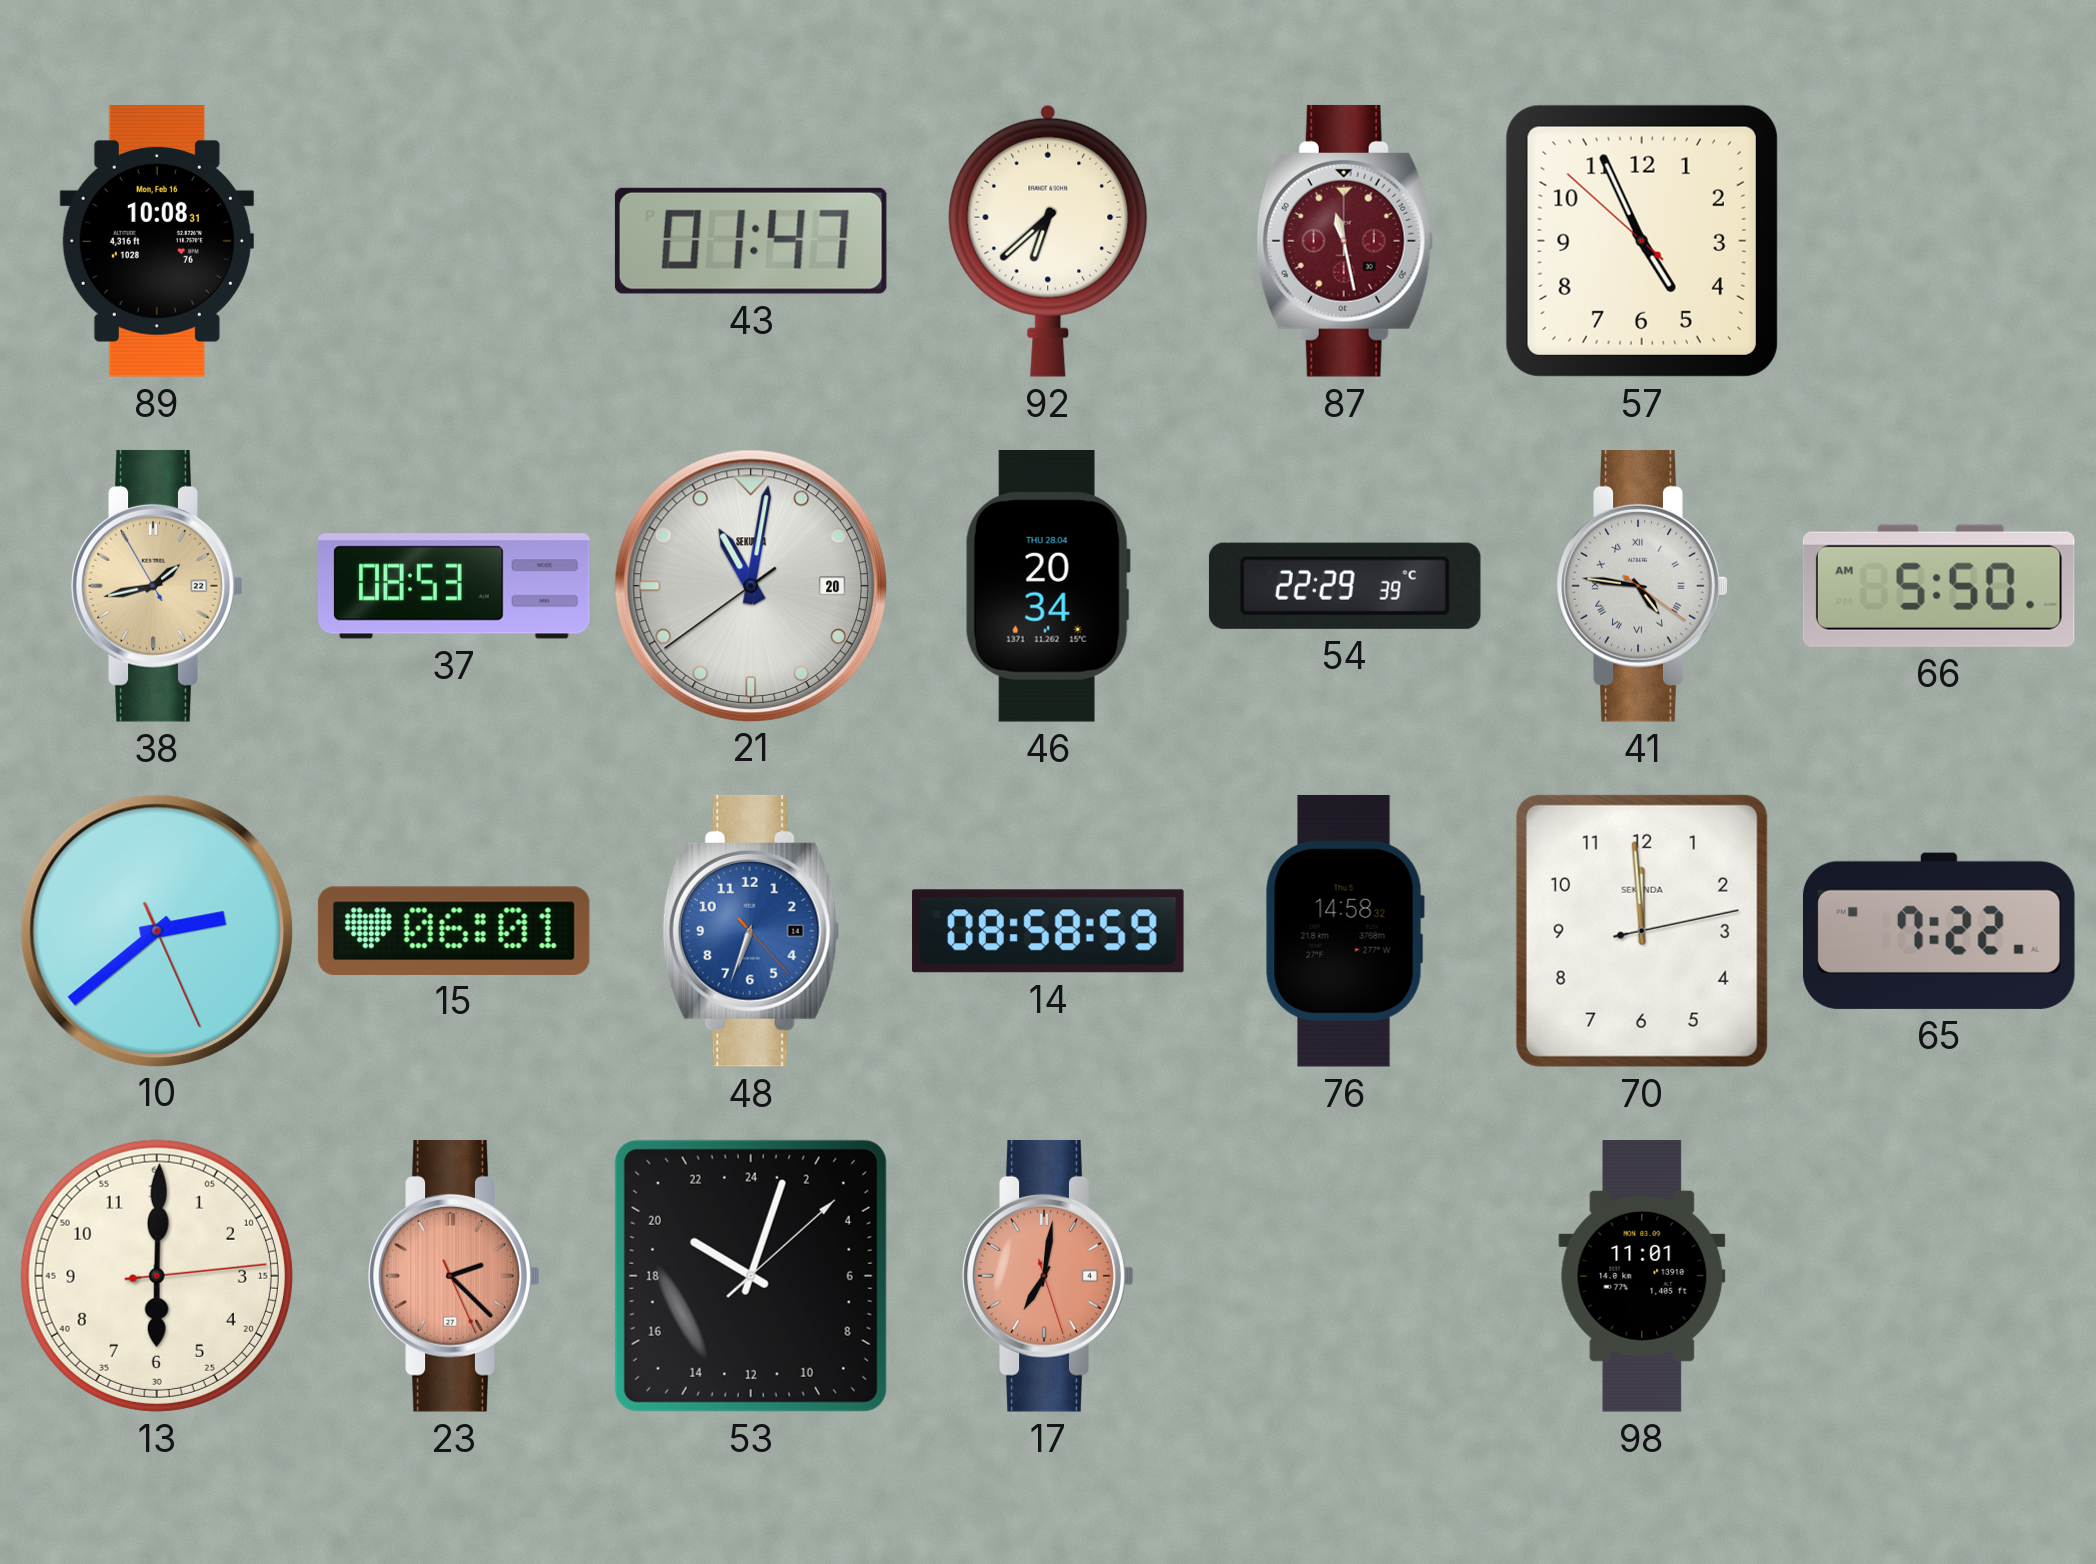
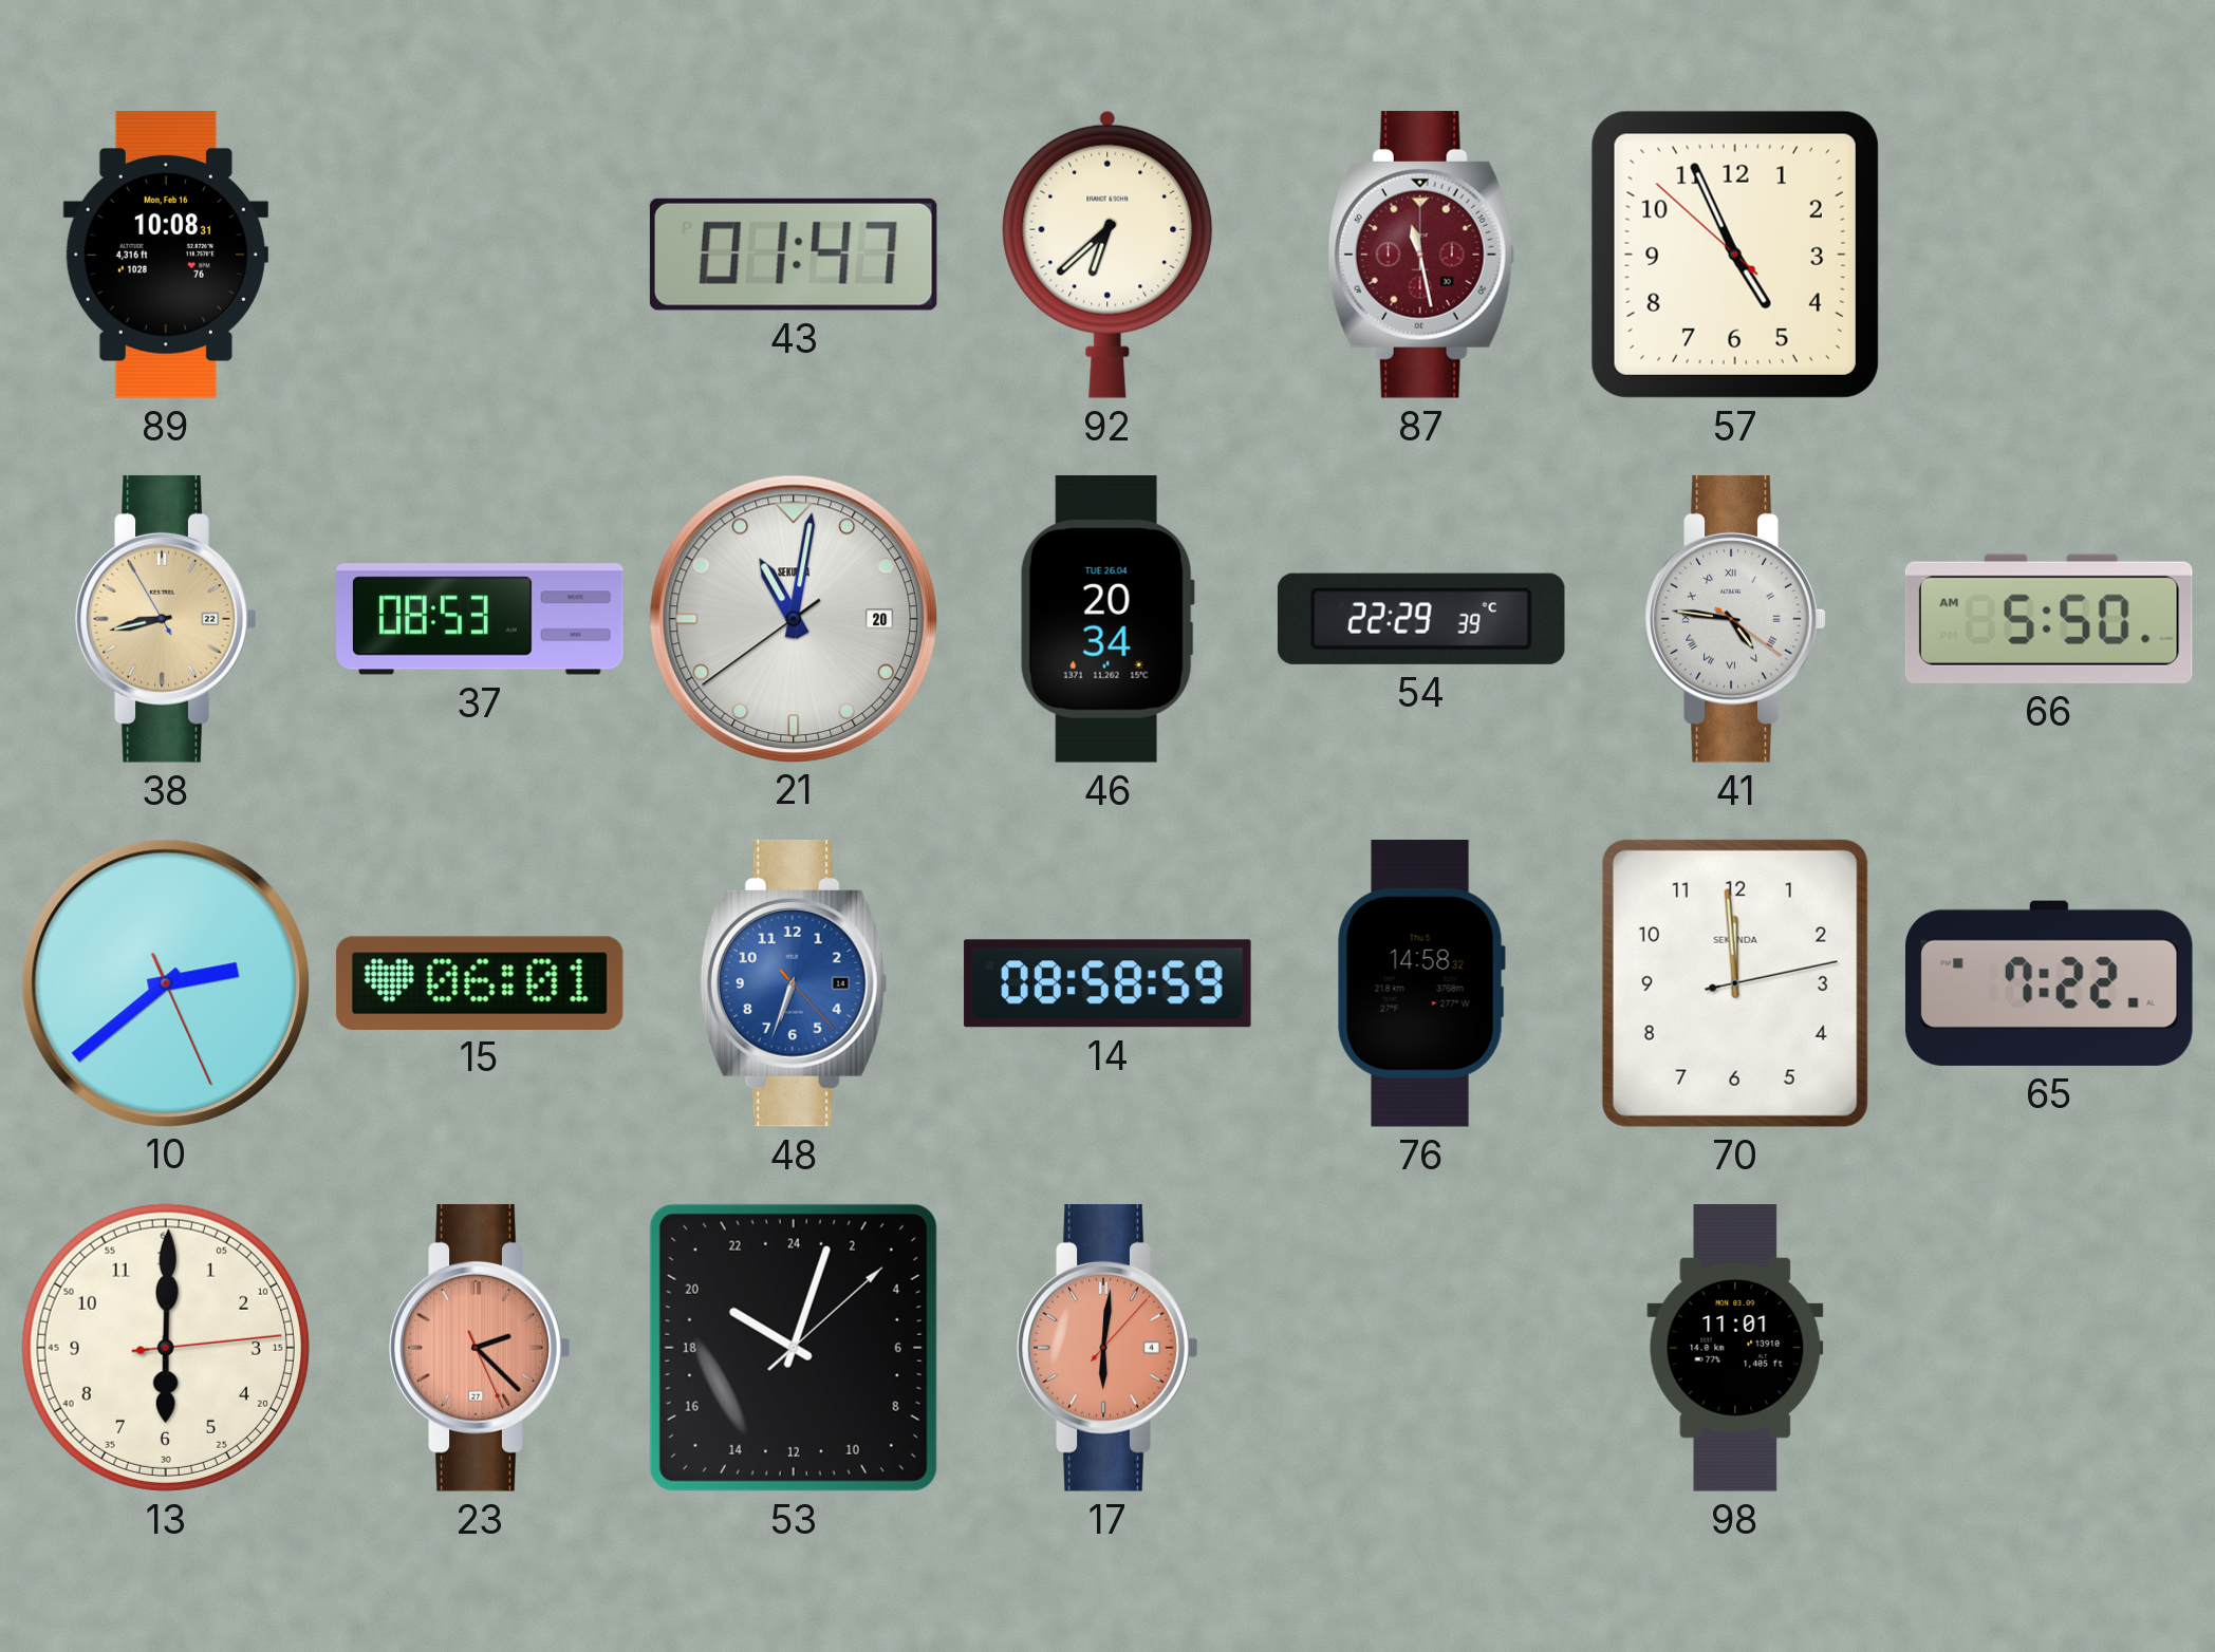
38: 1:42 -> 8:42 (166, 619)
46 date: THU 28.04 -> TUE 26.04 (1107, 620)
17: 7:01 -> 6:01 (1107, 1348)
